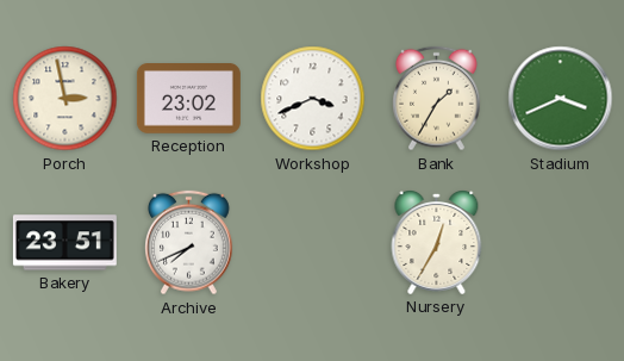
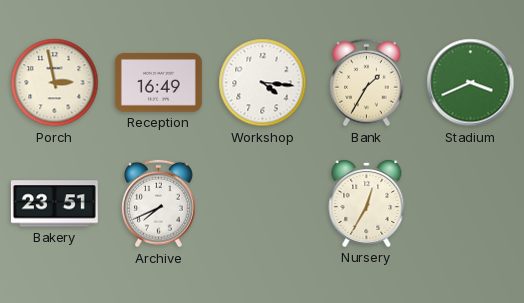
Reception: 23:02 -> 16:49 (158, 83)
Workshop: 3:41 -> 4:16 (263, 83)
